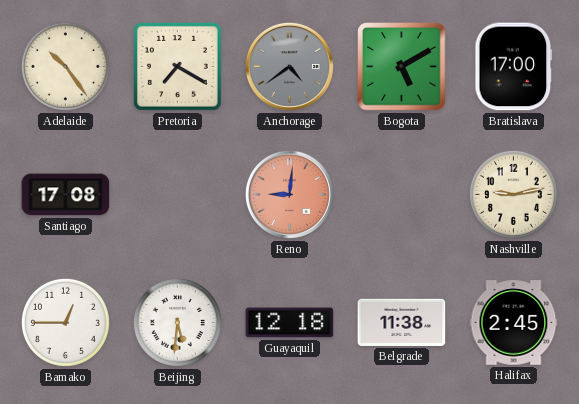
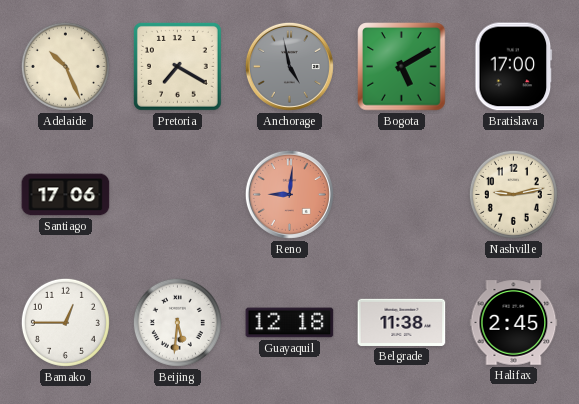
Adelaide: 10:24 -> 10:26 (65, 66)
Anchorage: 4:39 -> 4:58 (289, 66)
Santiago: 17:08 -> 17:06 (66, 195)
